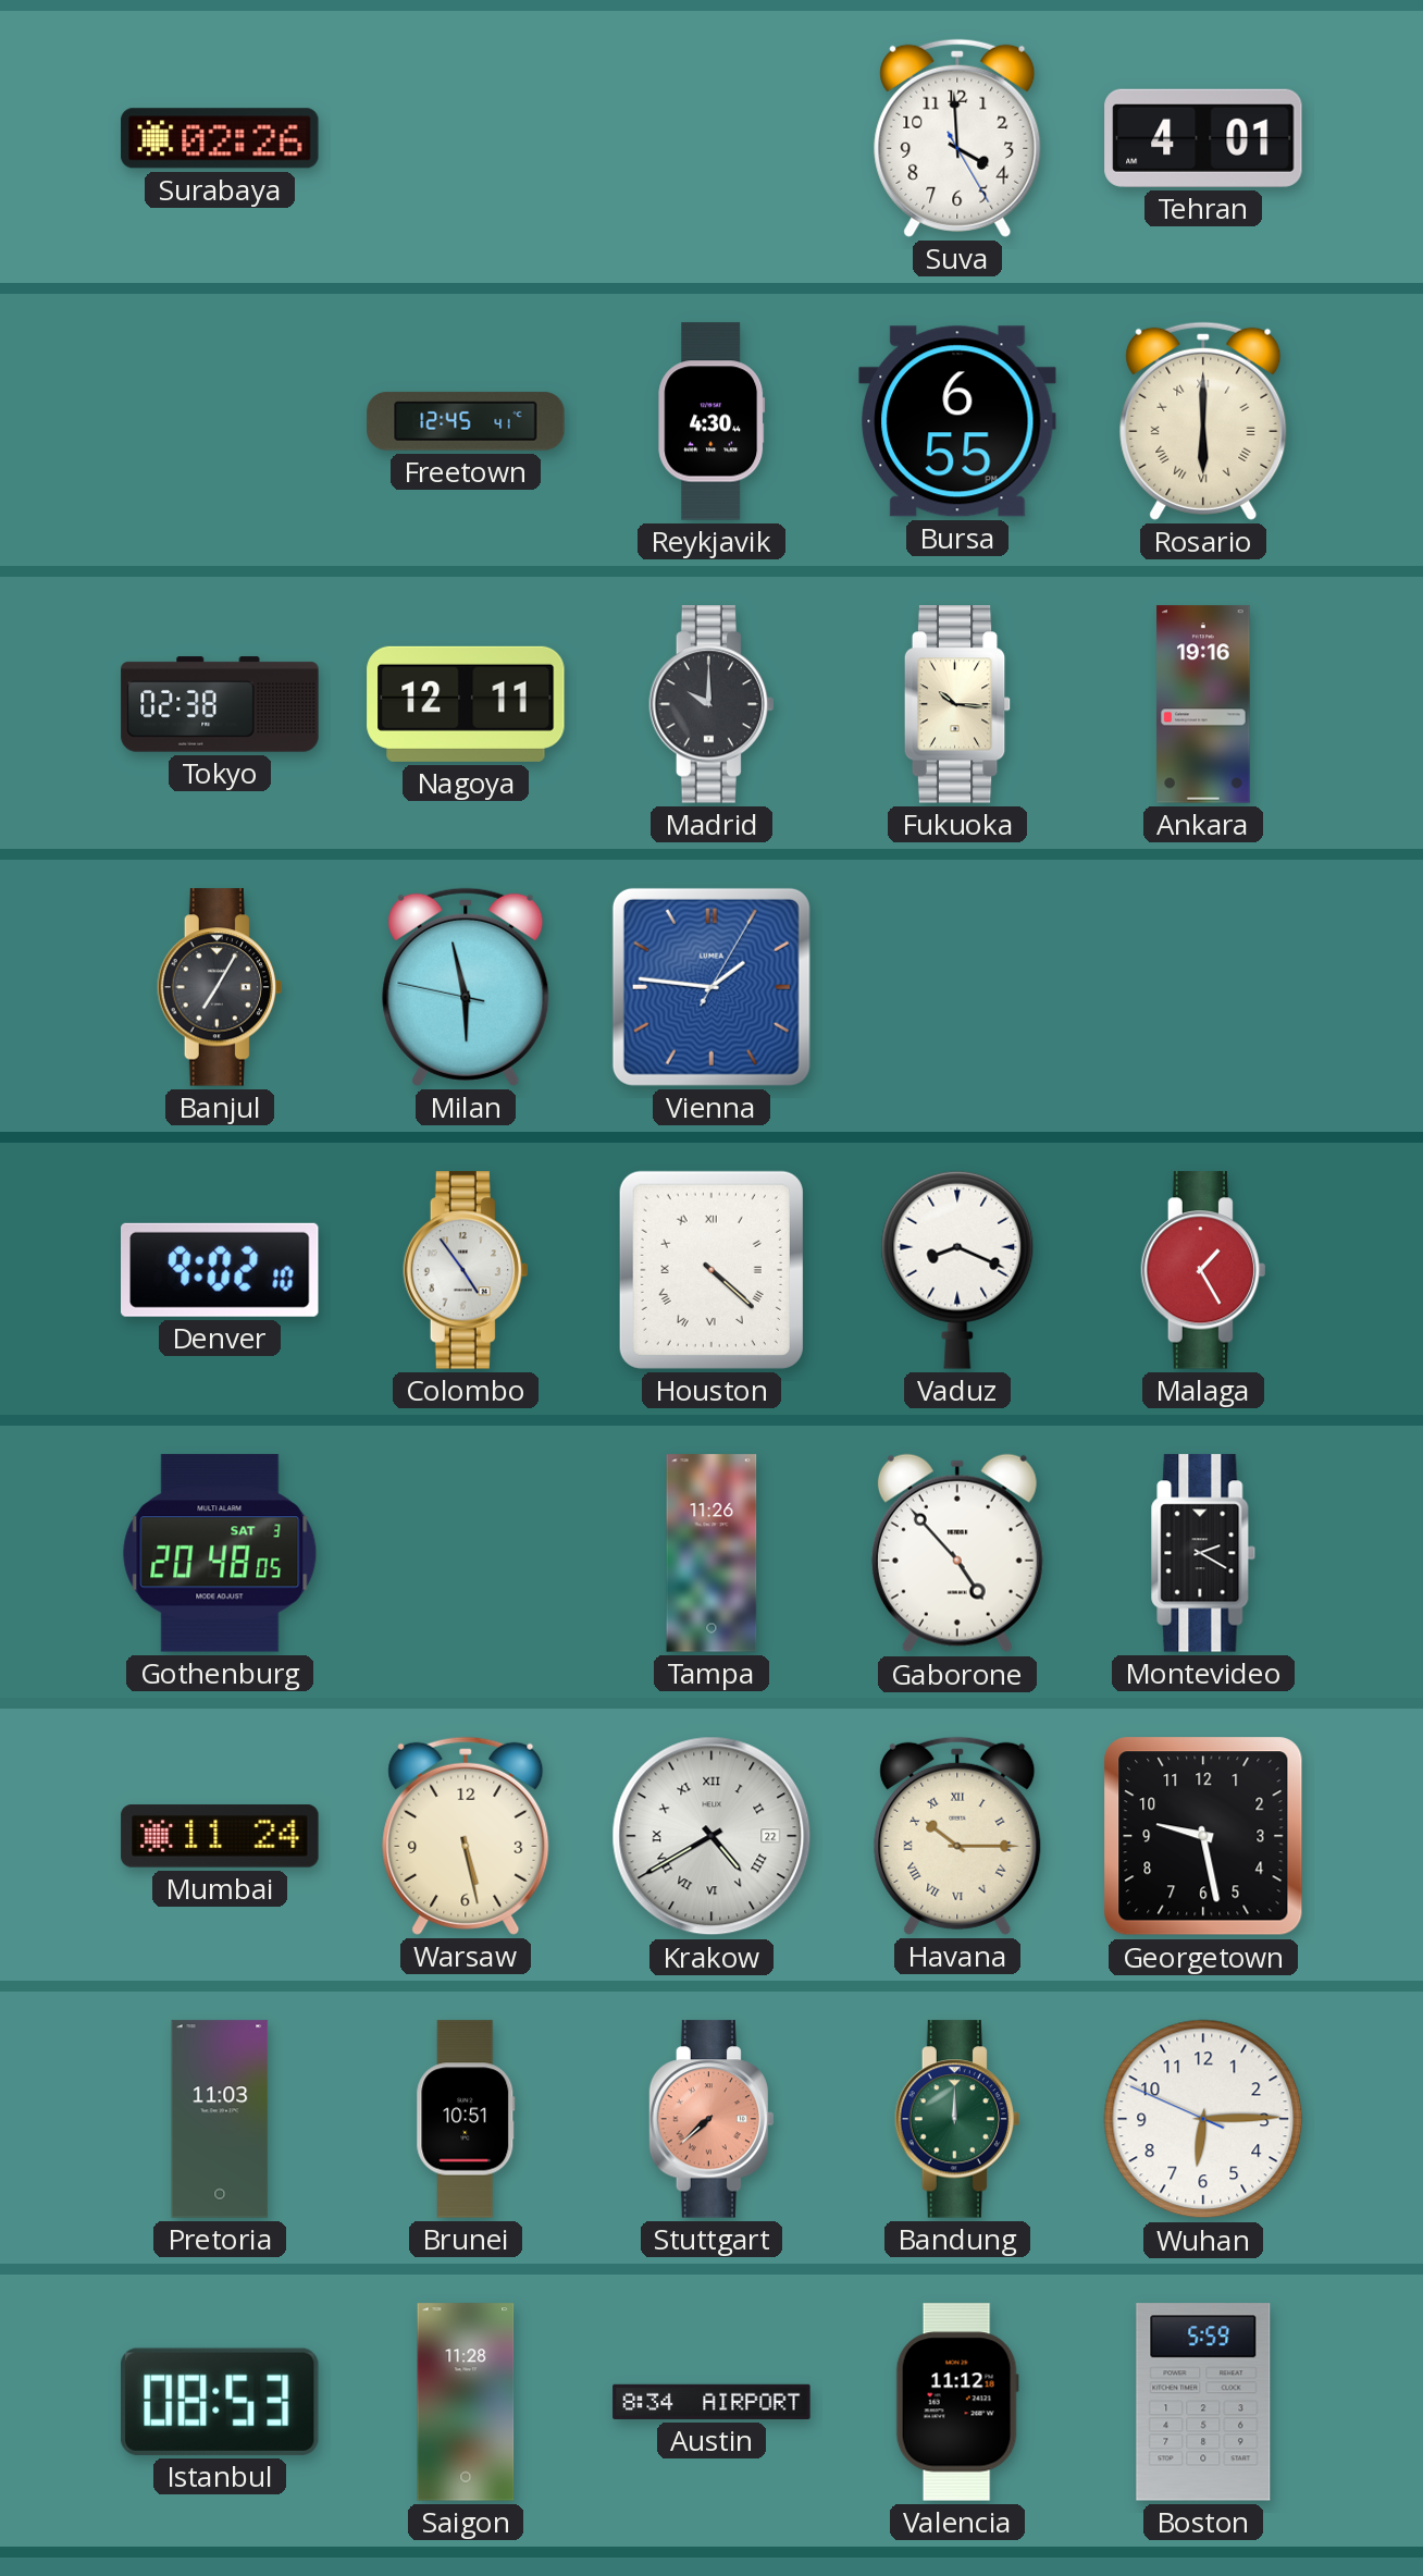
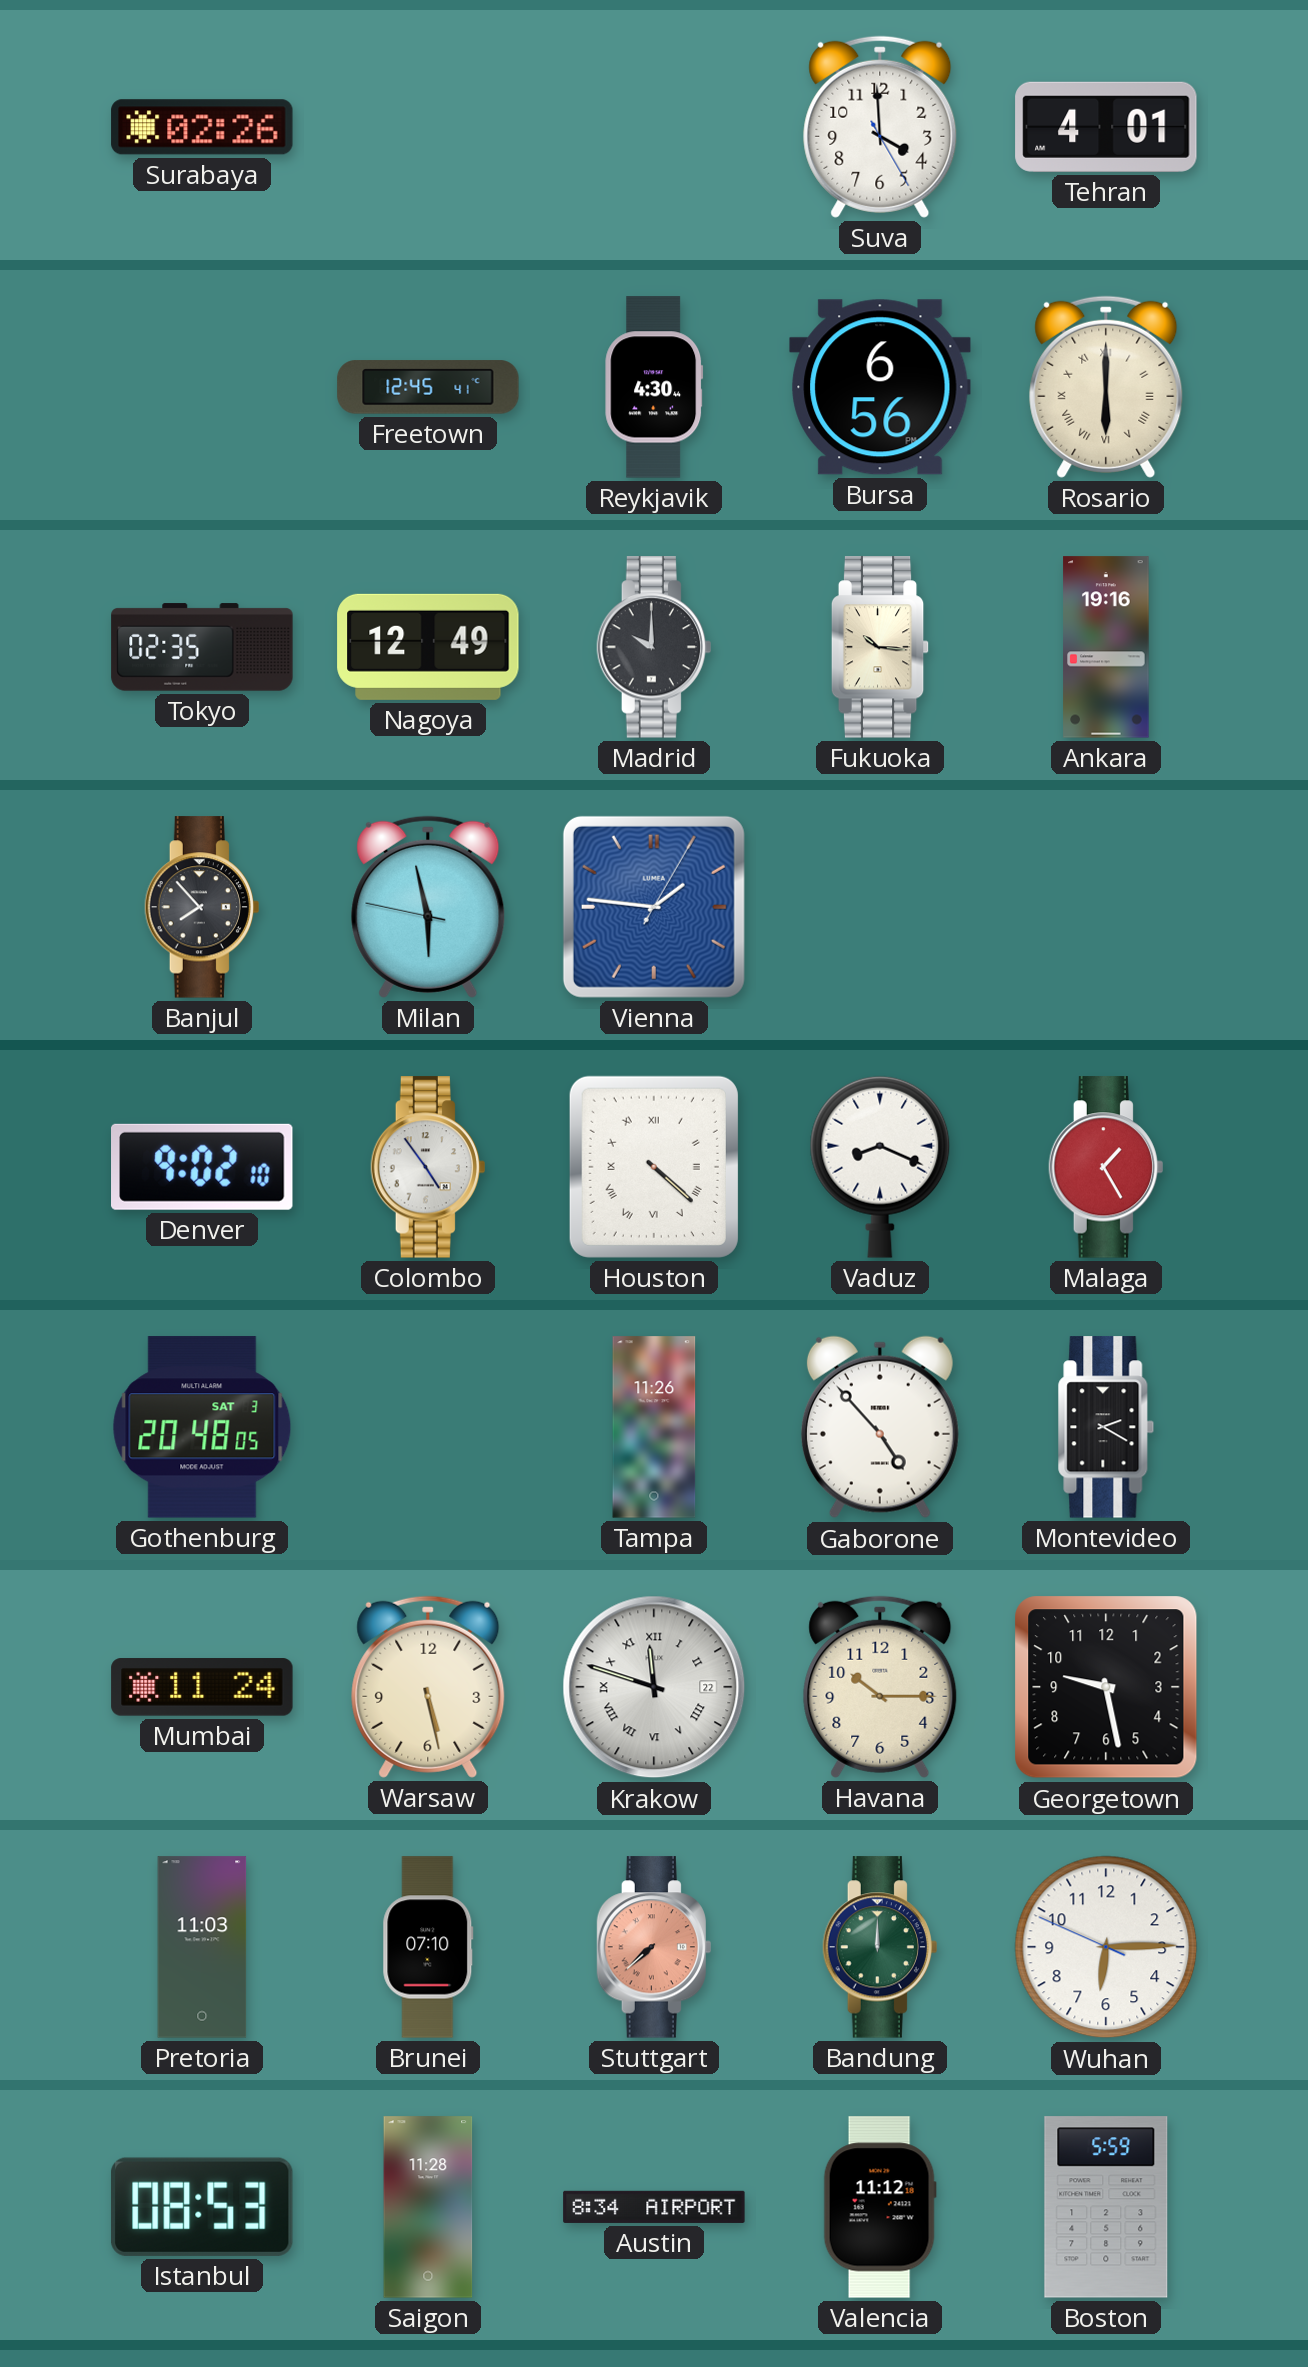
Bursa: 6:55 -> 6:56 (880, 387)
Tokyo: 02:38 -> 02:35 (202, 647)
Nagoya: 12:11 -> 12:49 (428, 647)
Banjul: 7:05 -> 7:53 (201, 907)
Krakow: 4:40 -> 11:48 (654, 1687)
Havana numerals: Roman -> Arabic (880, 1687)
Brunei: 10:51 -> 07:10 (428, 1947)
